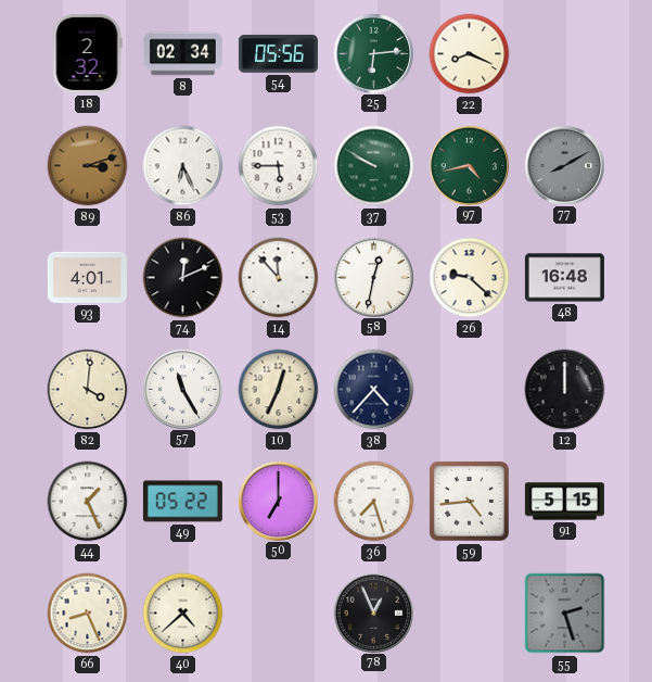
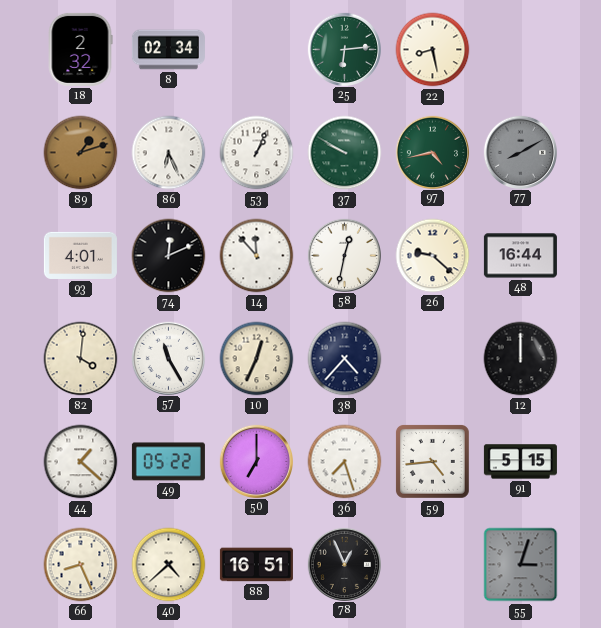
54: 05:56 -> none (278, 54)
22: 8:19 -> 8:28 (433, 50)
89: 3:12 -> 1:12 (81, 153)
53: 5:45 -> 1:04 (257, 153)
48: 16:48 -> 16:44 (520, 256)
44: 1:26 -> 1:22 (81, 462)
88: none -> 16:51 (256, 565)
55: 2:27 -> 3:03 (521, 565)
